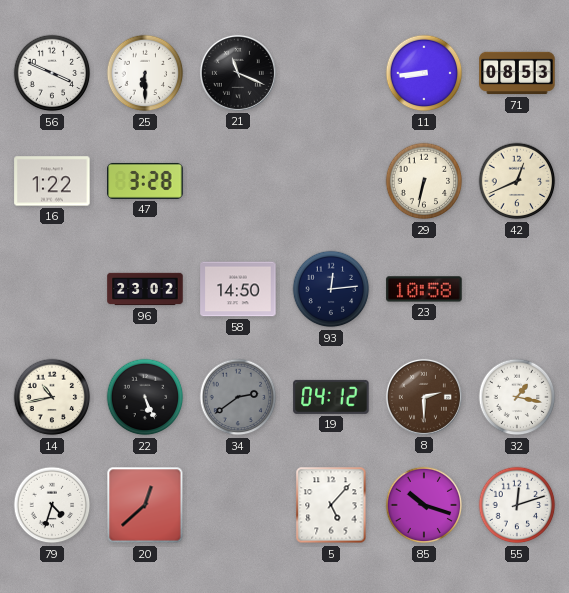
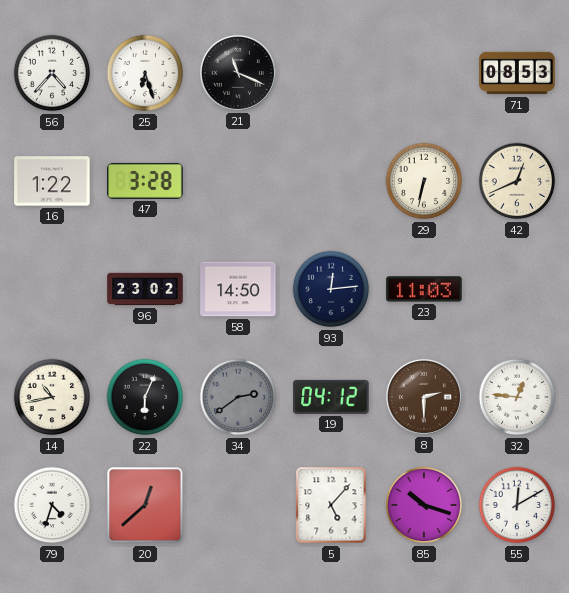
56: 3:49 -> 4:37 (52, 73)
25: 6:30 -> 6:27 (145, 73)
11: 8:44 -> none (424, 73)
23: 10:58 -> 11:03 (424, 289)
22: 5:26 -> 6:04 (145, 397)
32: 1:17 -> 12:46 (517, 397)
55: 12:12 -> 12:10 (517, 505)
